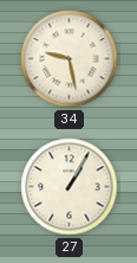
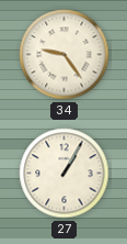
34: 9:28 -> 9:24 (65, 55)
